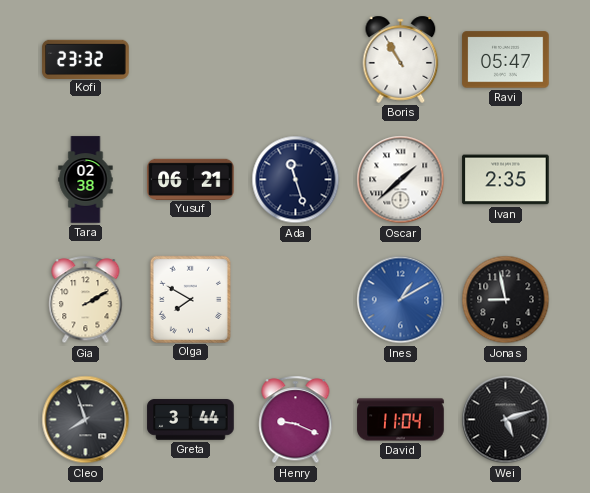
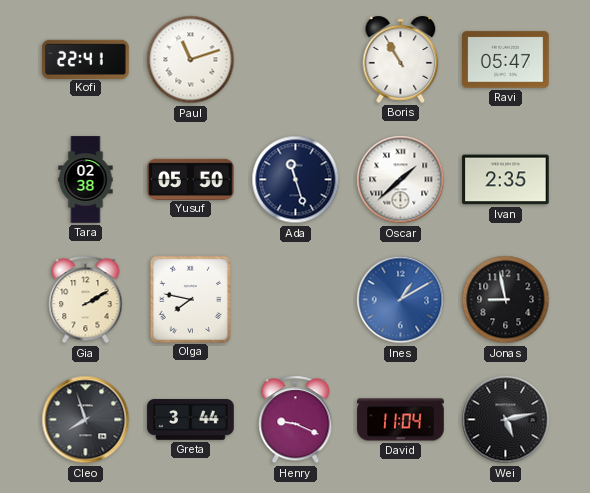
Kofi: 23:32 -> 22:41 (86, 59)
Paul: none -> 11:12 (191, 60)
Yusuf: 06:21 -> 05:50 (191, 179)
Olga: 7:50 -> 7:47 (190, 299)
Wei: 5:12 -> 5:13 (506, 420)
